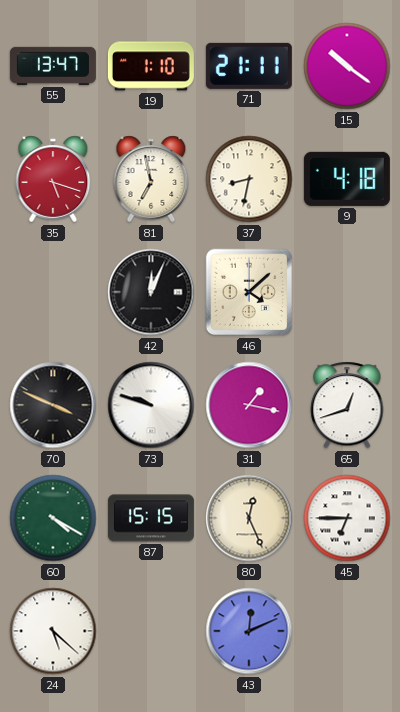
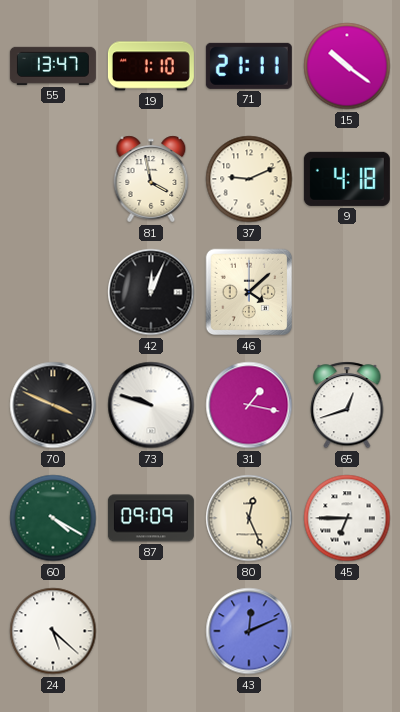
35: 5:18 -> none (53, 179)
81: 6:58 -> 3:58 (151, 179)
37: 8:32 -> 9:11 (249, 179)
87: 15:15 -> 09:09 (151, 518)
